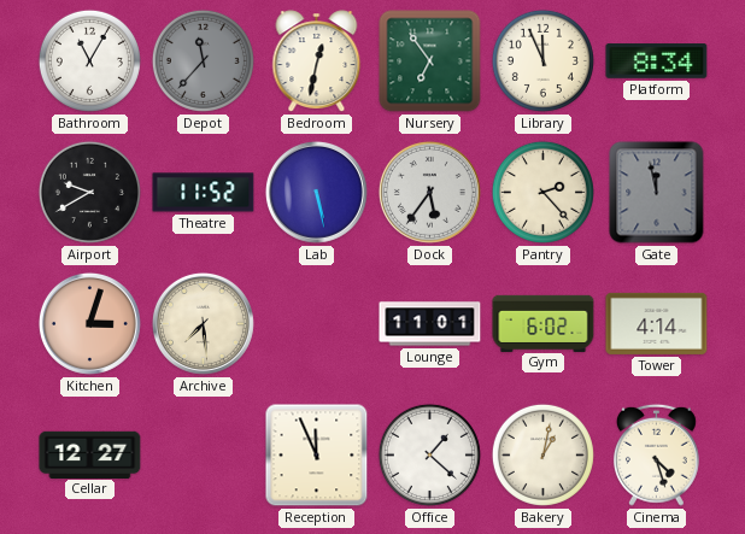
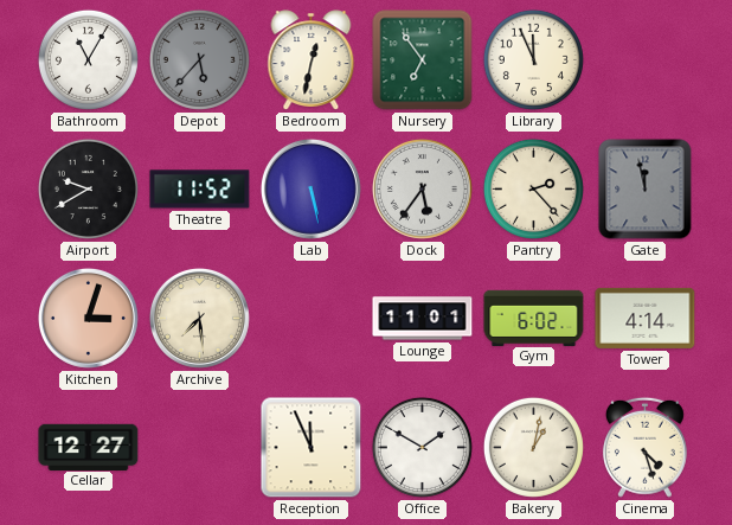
Depot: 11:37 -> 5:37 (199, 59)
Platform: 8:34 -> none (657, 61)
Office: 1:22 -> 1:50 (422, 447)
